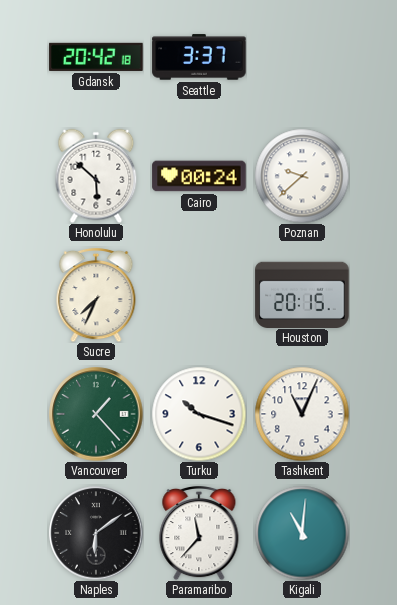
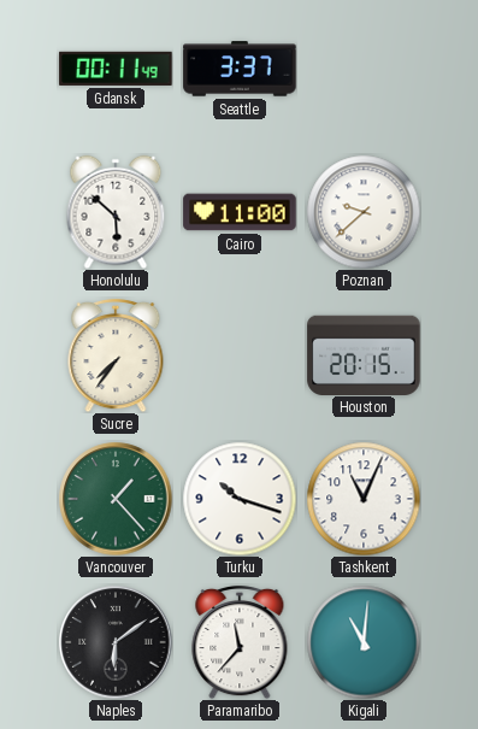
Gdansk: 20:42 -> 00:11 (116, 69)
Cairo: 00:24 -> 11:00 (240, 212)
Sucre: 7:34 -> 7:36 (116, 355)
